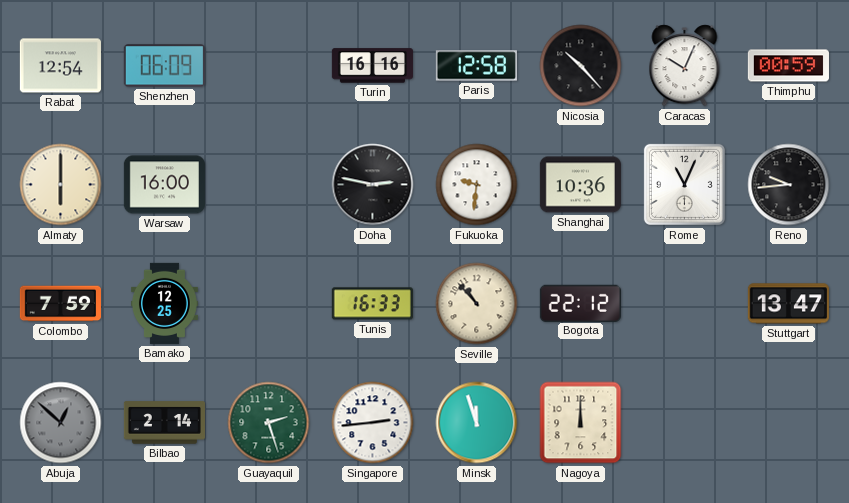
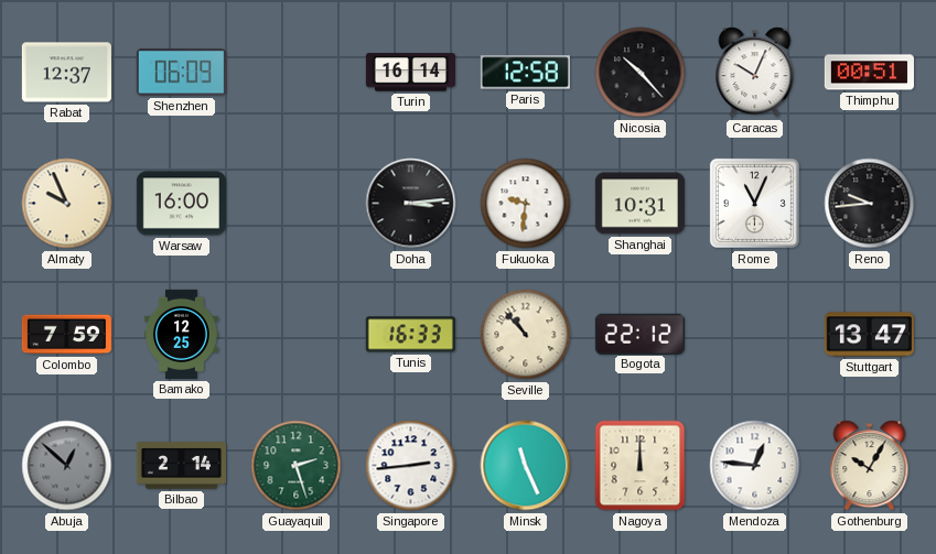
Rabat: 12:54 -> 12:37 (66, 73)
Turin: 16:16 -> 16:14 (410, 73)
Thimphu: 00:59 -> 00:51 (869, 73)
Almaty: 6:00 -> 9:56 (67, 204)
Doha: 2:47 -> 3:14 (411, 204)
Shanghai: 10:36 -> 10:31 (639, 204)
Minsk: 11:57 -> 11:26 (526, 466)
Mendoza: none -> 12:46 (755, 466)
Gothenburg: none -> 10:05 (870, 466)
